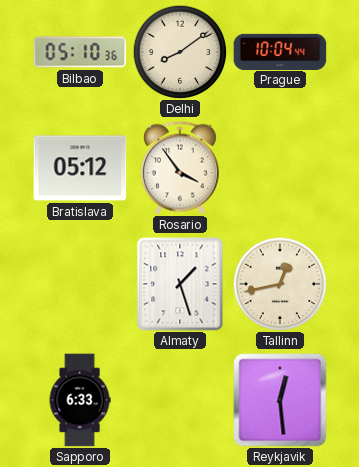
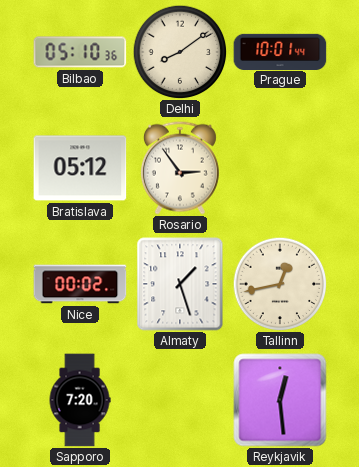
Prague: 10:04 -> 10:01 (280, 51)
Rosario: 3:54 -> 2:54 (180, 168)
Nice: none -> 00:02 (80, 284)
Sapporo: 6:33 -> 7:20 (80, 400)
